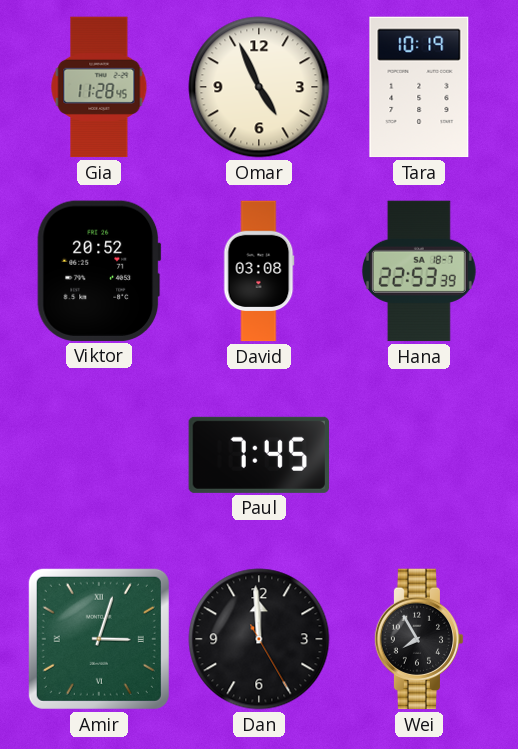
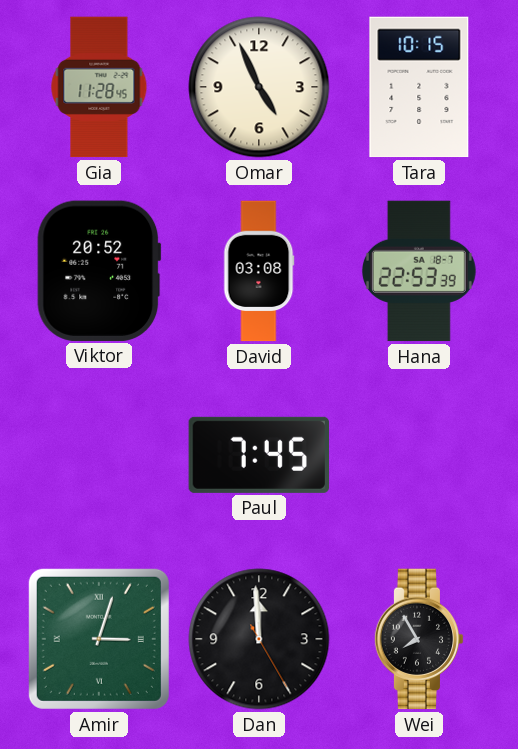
Tara: 10:19 -> 10:15 (419, 87)
